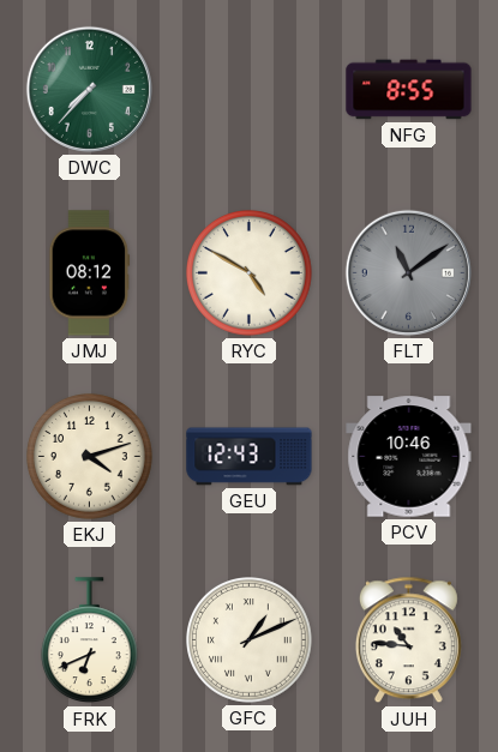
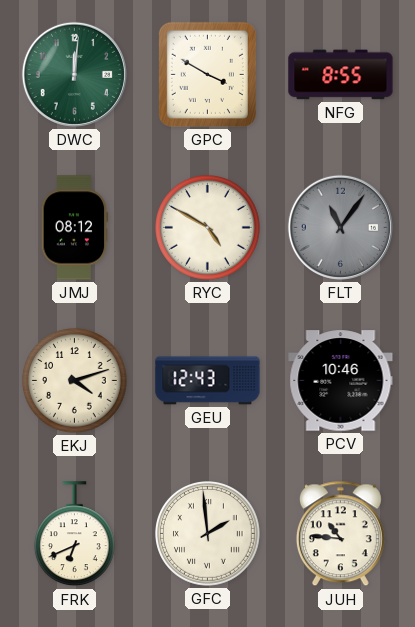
DWC: 7:37 -> 12:01 (74, 74)
GPC: none -> 3:50 (207, 74)
FLT: 11:09 -> 11:06 (340, 227)
GFC: 1:11 -> 1:59 (208, 534)
